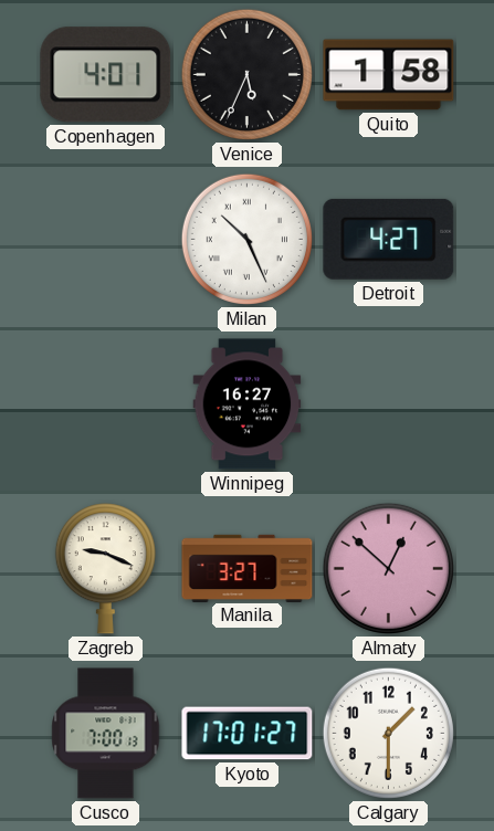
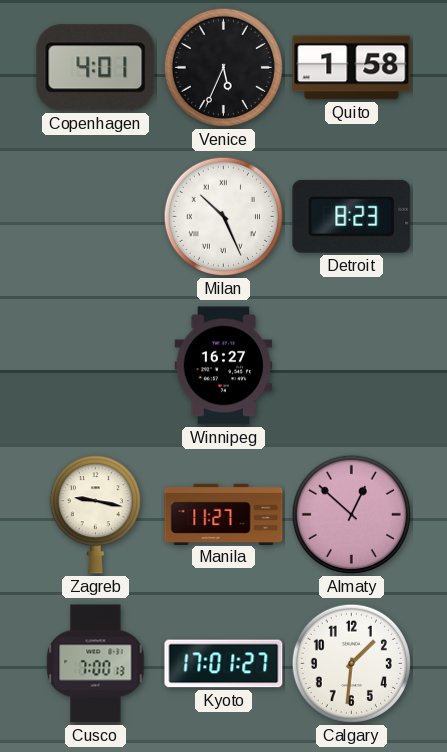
Detroit: 4:27 -> 8:23 (352, 216)
Zagreb: 9:19 -> 9:17 (95, 515)
Manila: 3:27 -> 11:27 (224, 514)
Calgary: 1:30 -> 1:31 (351, 663)
